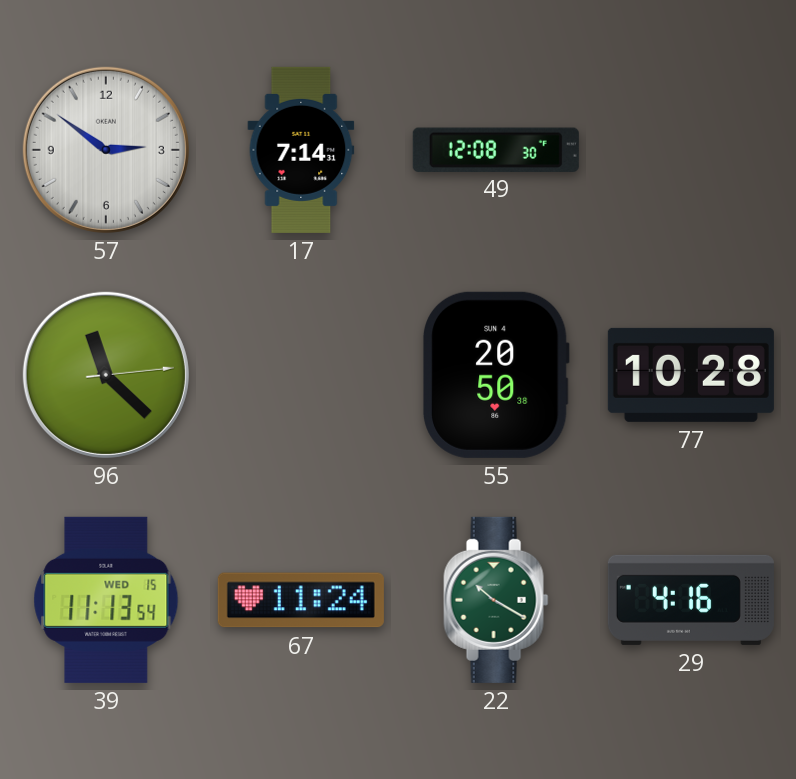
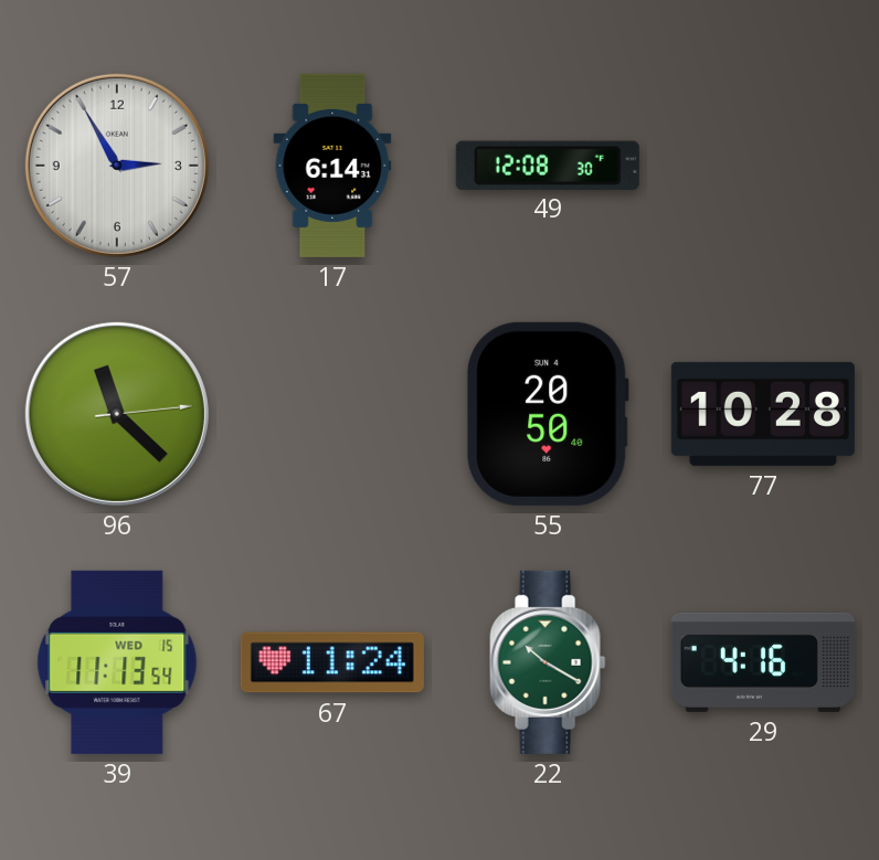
57: 2:51 -> 2:55 (117, 166)
17: 7:14 -> 6:14 (332, 166)
55: 20:50:38 -> 20:50:40 (548, 414)
